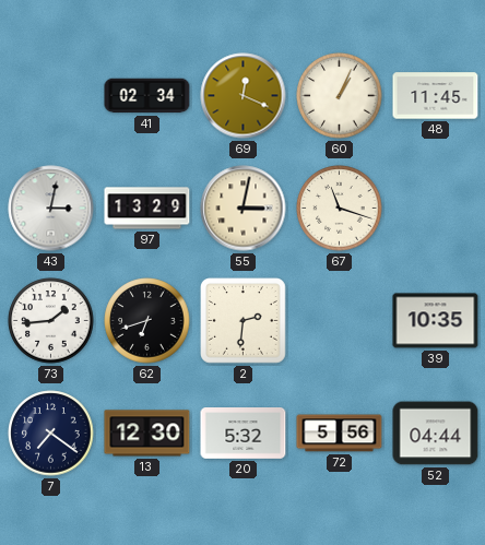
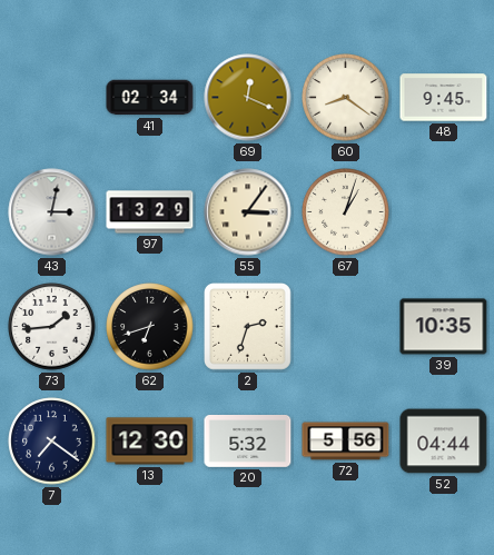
60: 1:04 -> 8:21 (346, 98)
48: 11:45 -> 9:45 (444, 98)
55: 3:02 -> 3:06 (248, 212)
67: 11:18 -> 1:03 (346, 212)
2: 2:31 -> 2:33 (248, 327)
